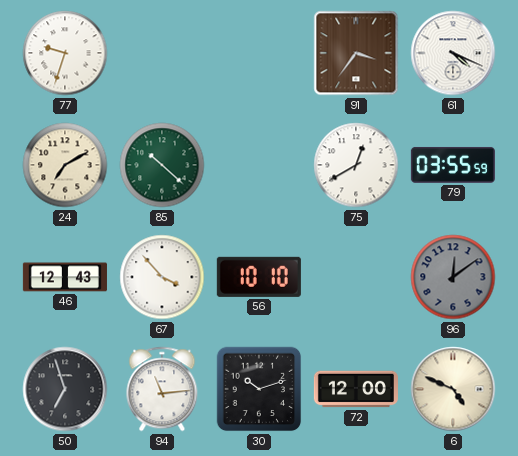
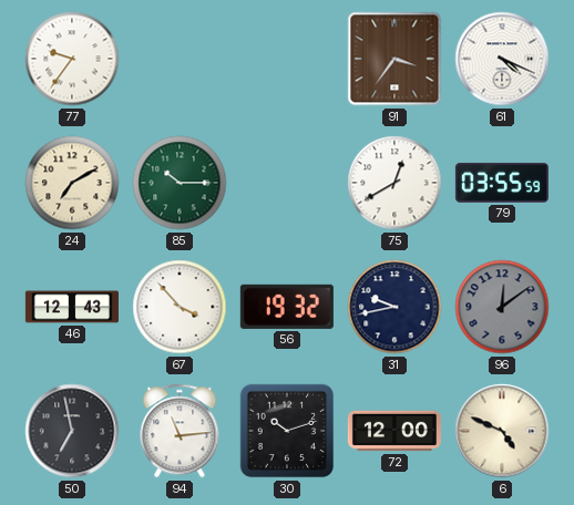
77: 9:33 -> 9:36 (72, 59)
85: 10:22 -> 10:15 (180, 183)
56: 10:10 -> 19:32 (287, 307)
31: none -> 9:43 (394, 307)
50: 6:57 -> 6:58 (72, 431)
